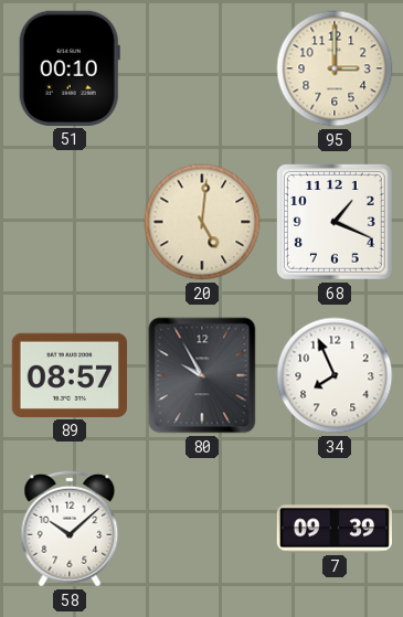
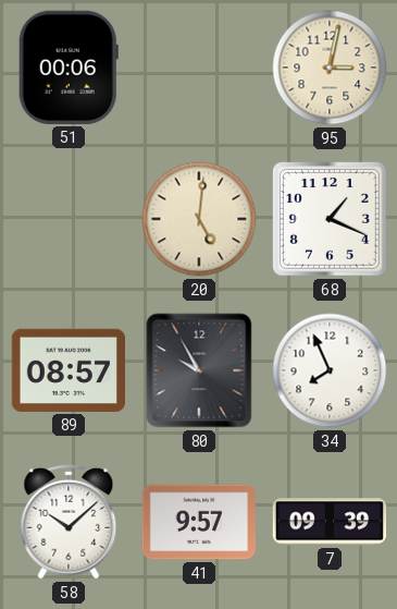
51: 00:10 -> 00:06 (69, 68)
95: 3:00 -> 3:02 (330, 68)
41: none -> 9:57 (198, 522)
